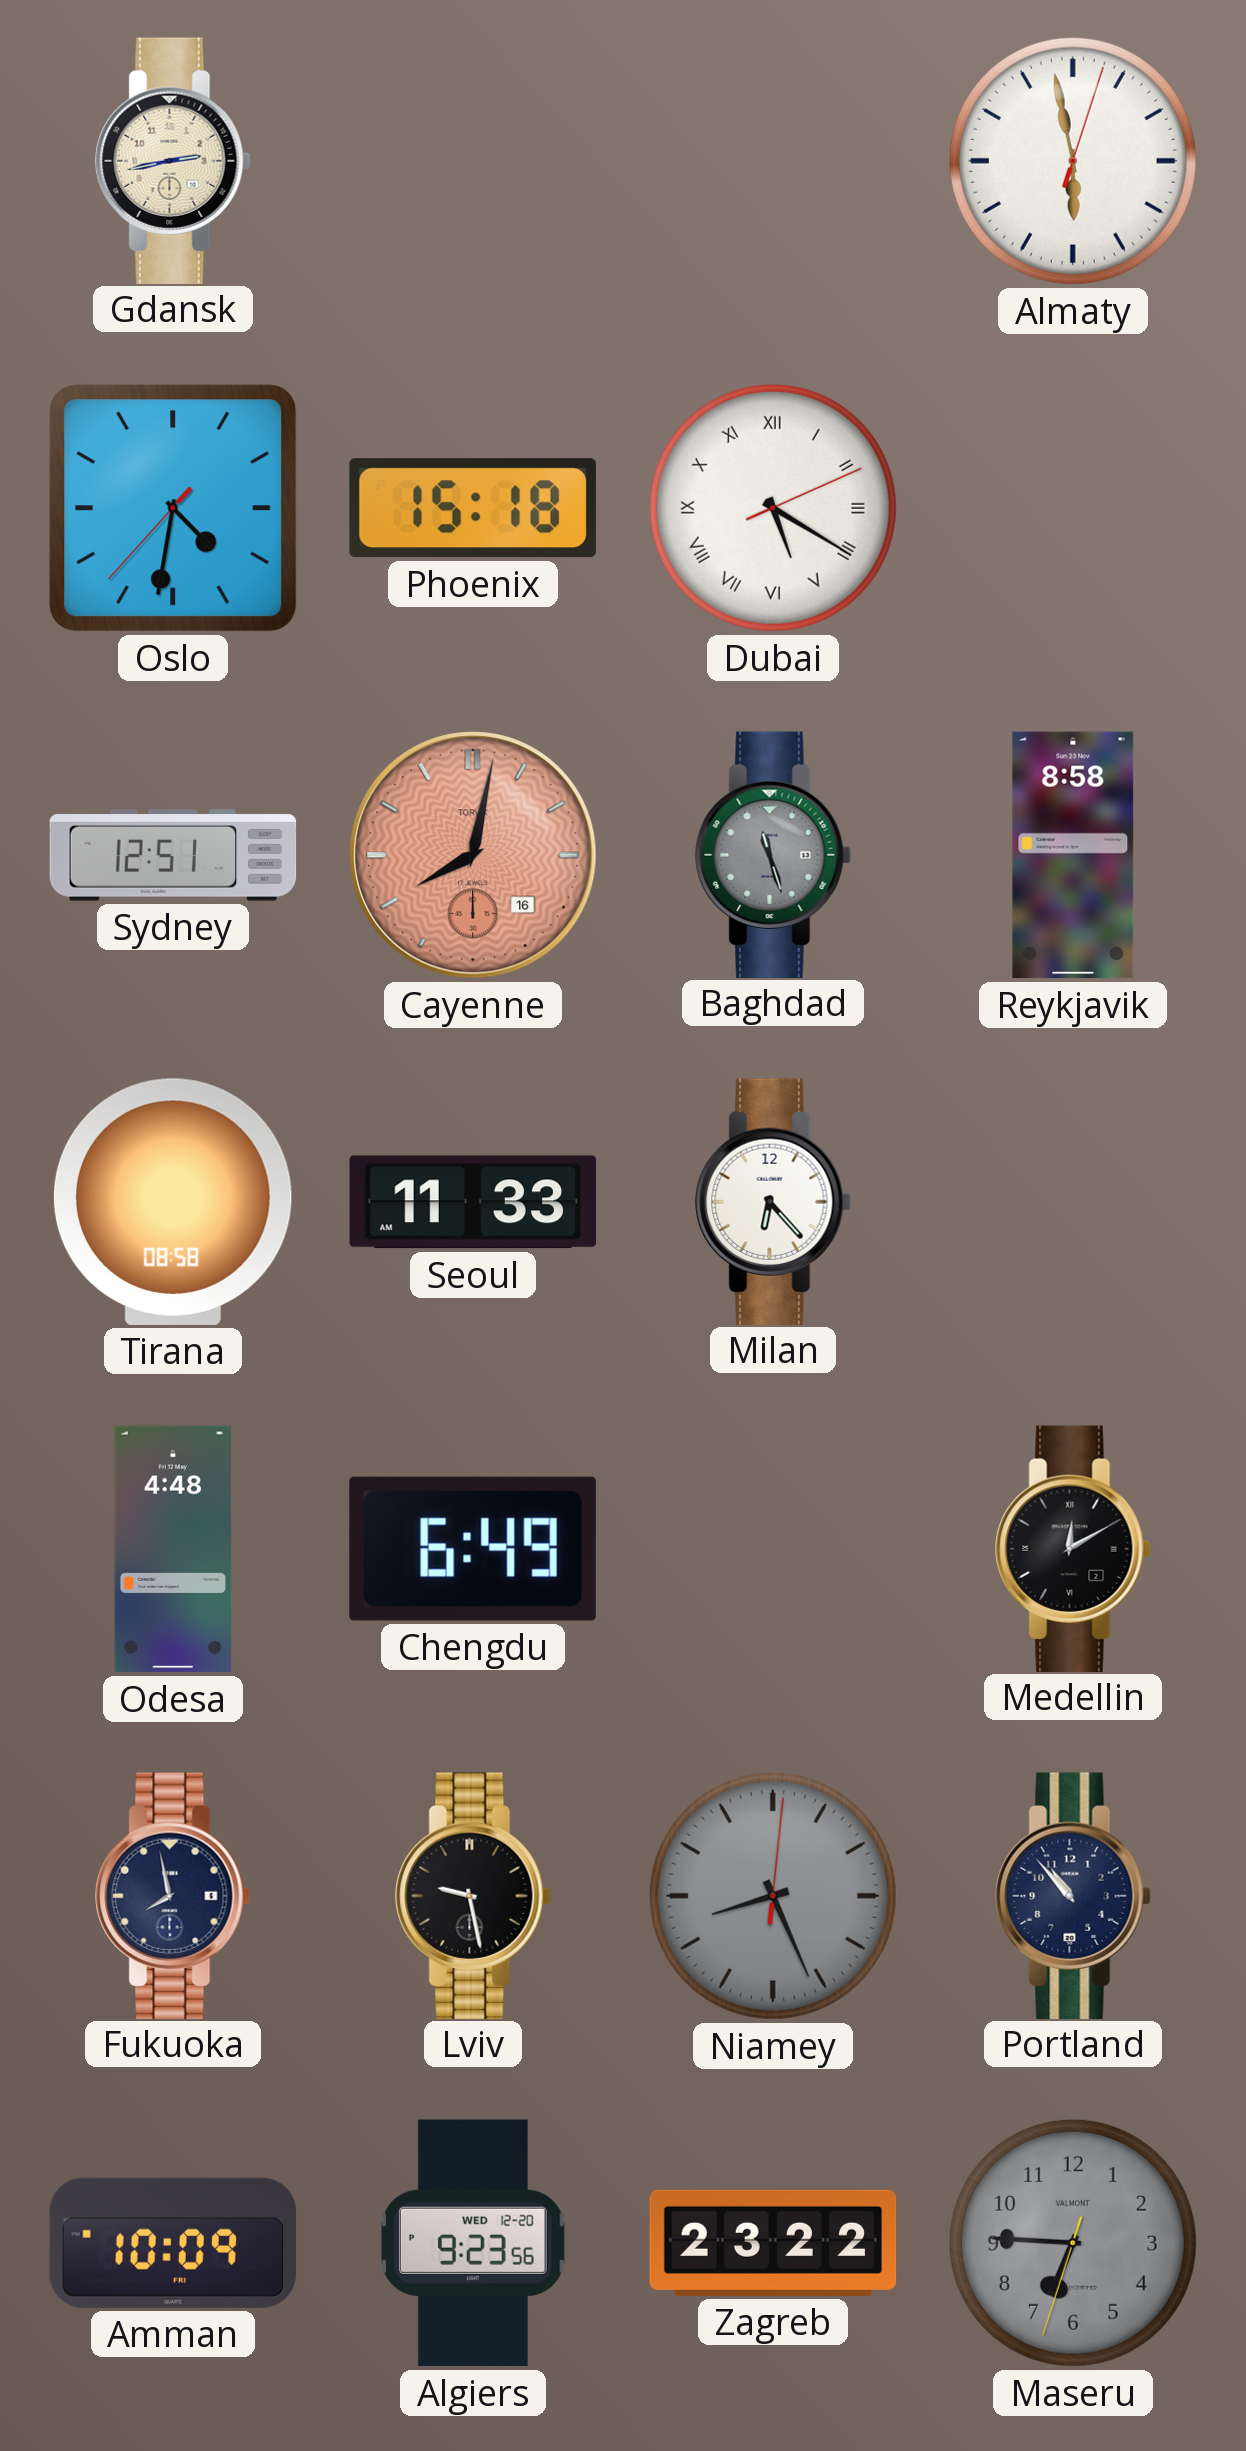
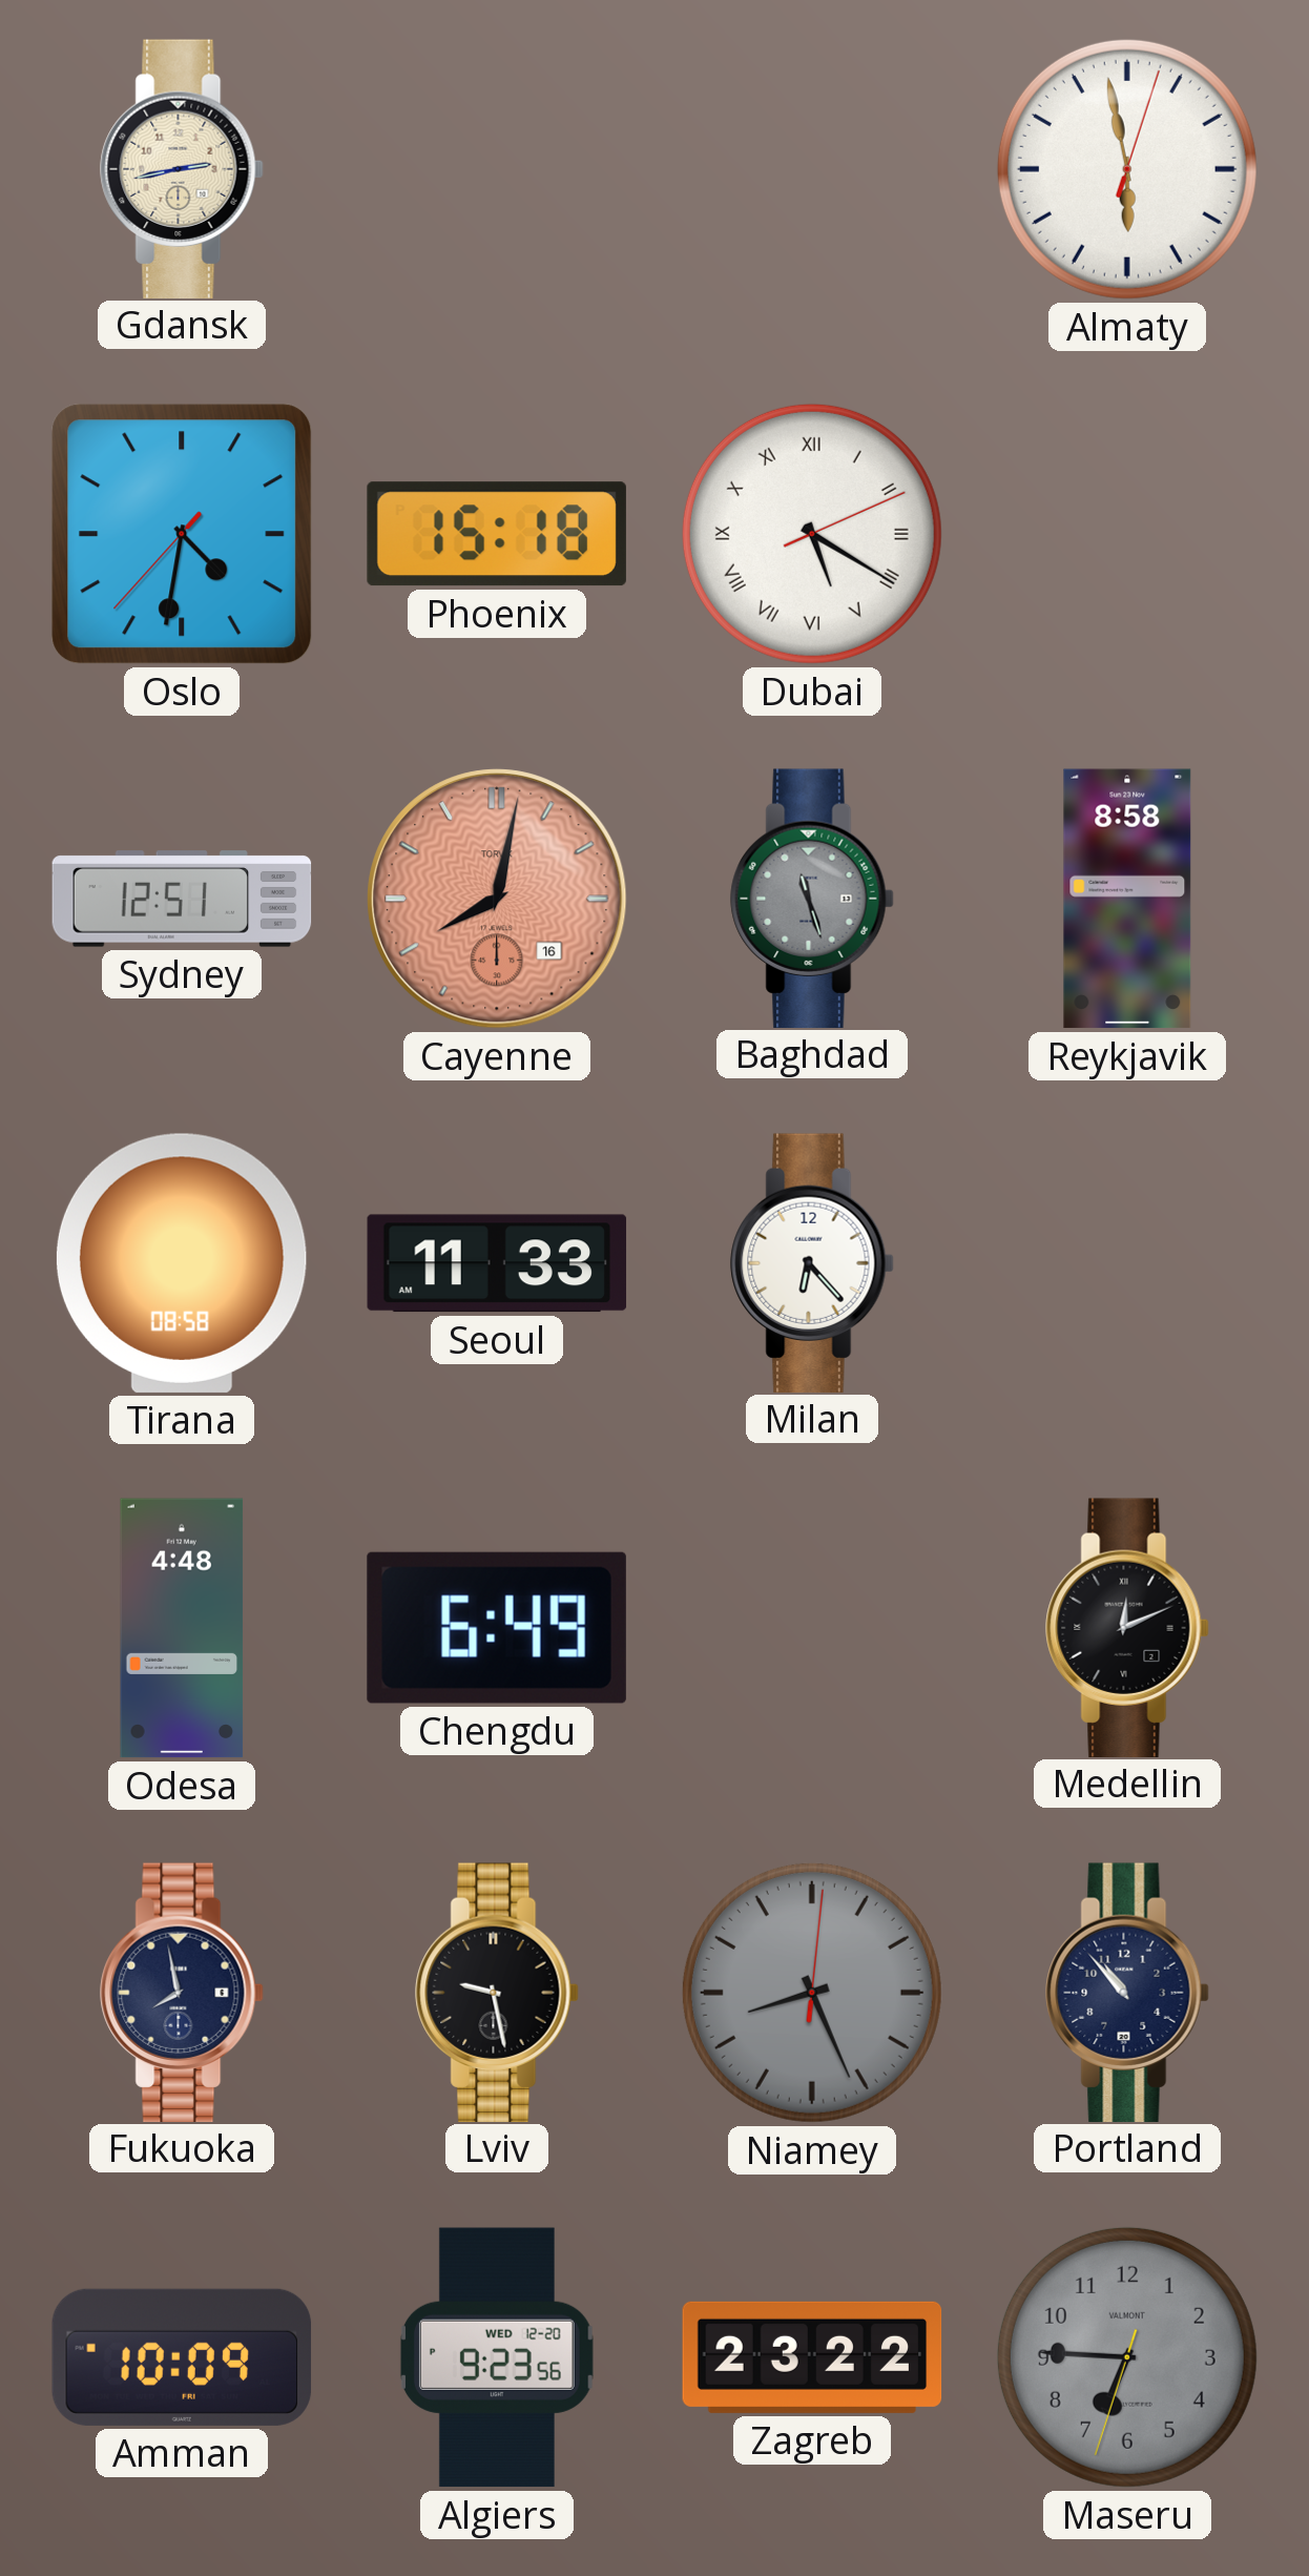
Medellin: 12:10 -> 12:11 (1127, 1627)
